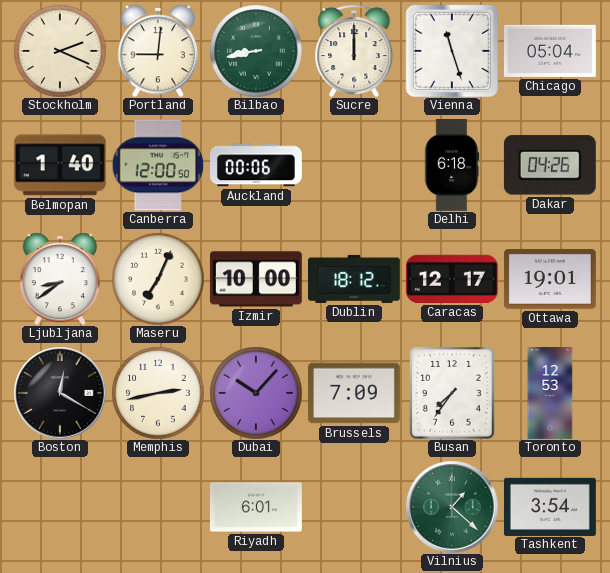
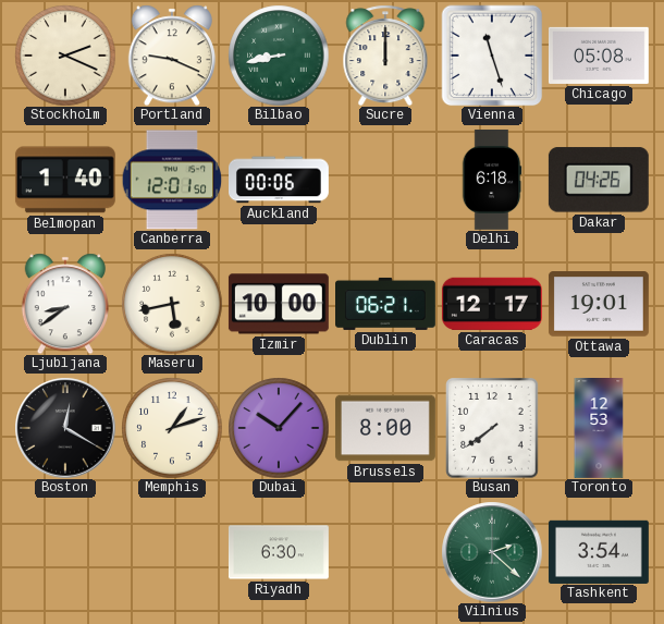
Portland: 9:01 -> 9:19 (172, 56)
Chicago: 05:04 -> 05:08 (599, 56)
Canberra: 12:00 -> 12:01 (172, 180)
Maseru: 7:04 -> 5:43 (172, 304)
Dublin: 18:12 -> 06:21 (386, 304)
Memphis: 2:43 -> 1:12 (172, 428)
Brussels: 7:09 -> 8:00 (385, 428)
Busan: 7:36 -> 7:39 (492, 428)
Riyadh: 6:01 -> 6:30 (279, 552)
Vilnius: 1:22 -> 2:22 (492, 552)
